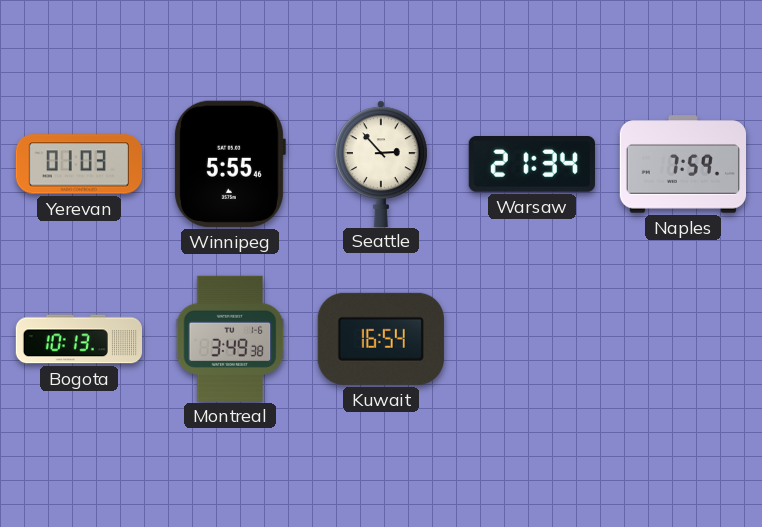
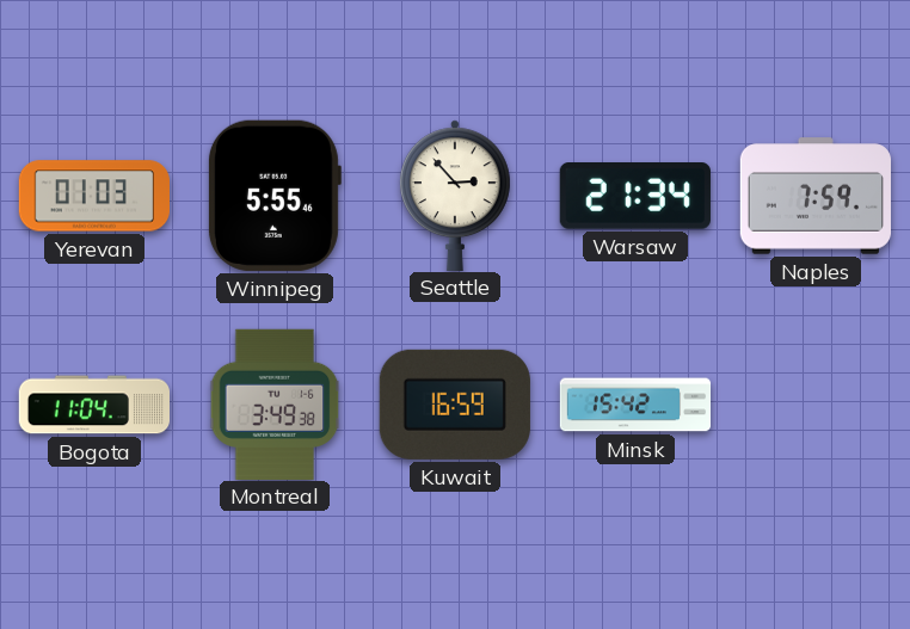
Bogota: 10:13 -> 11:04 (93, 405)
Kuwait: 16:54 -> 16:59 (455, 405)
Minsk: none -> 15:42 (635, 405)
